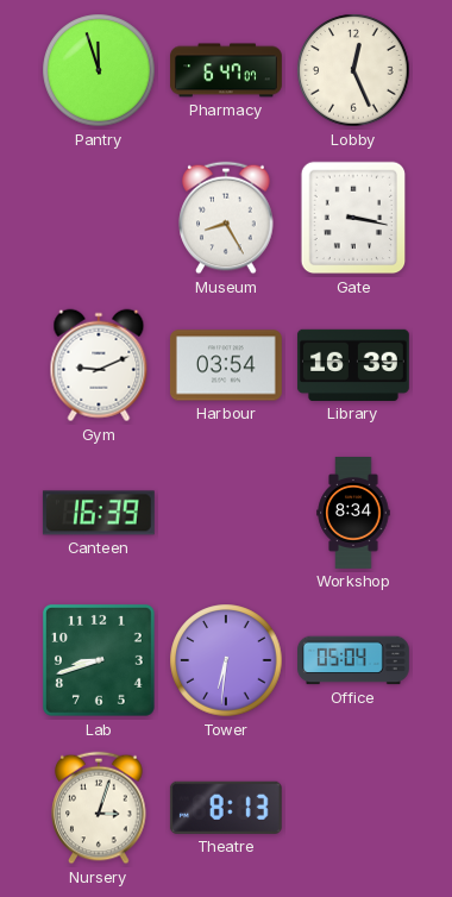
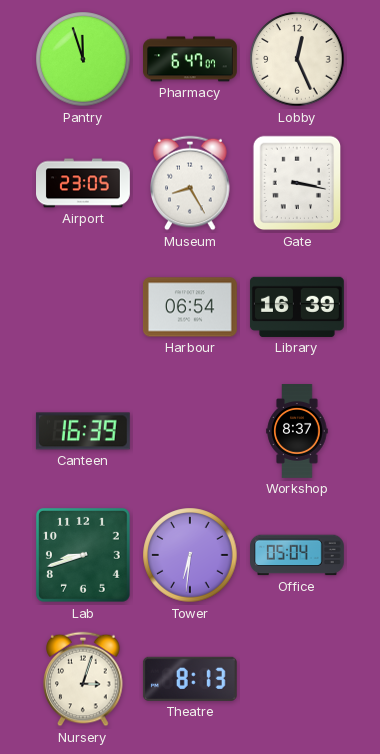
Airport: none -> 23:05 (84, 183)
Gym: 9:11 -> none (99, 365)
Harbour: 03:54 -> 06:54 (190, 307)
Workshop: 8:34 -> 8:37 (297, 432)
